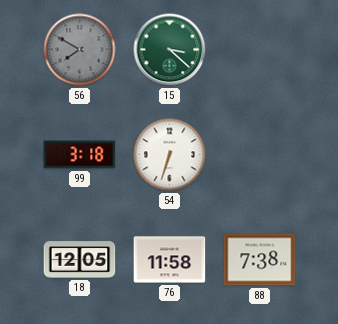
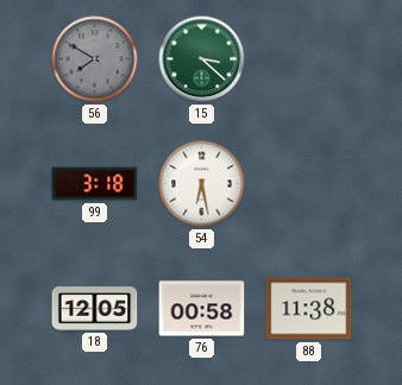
54: 6:33 -> 6:28 (202, 184)
76: 11:58 -> 00:58 (202, 309)
88: 7:38 -> 11:38 (309, 309)
